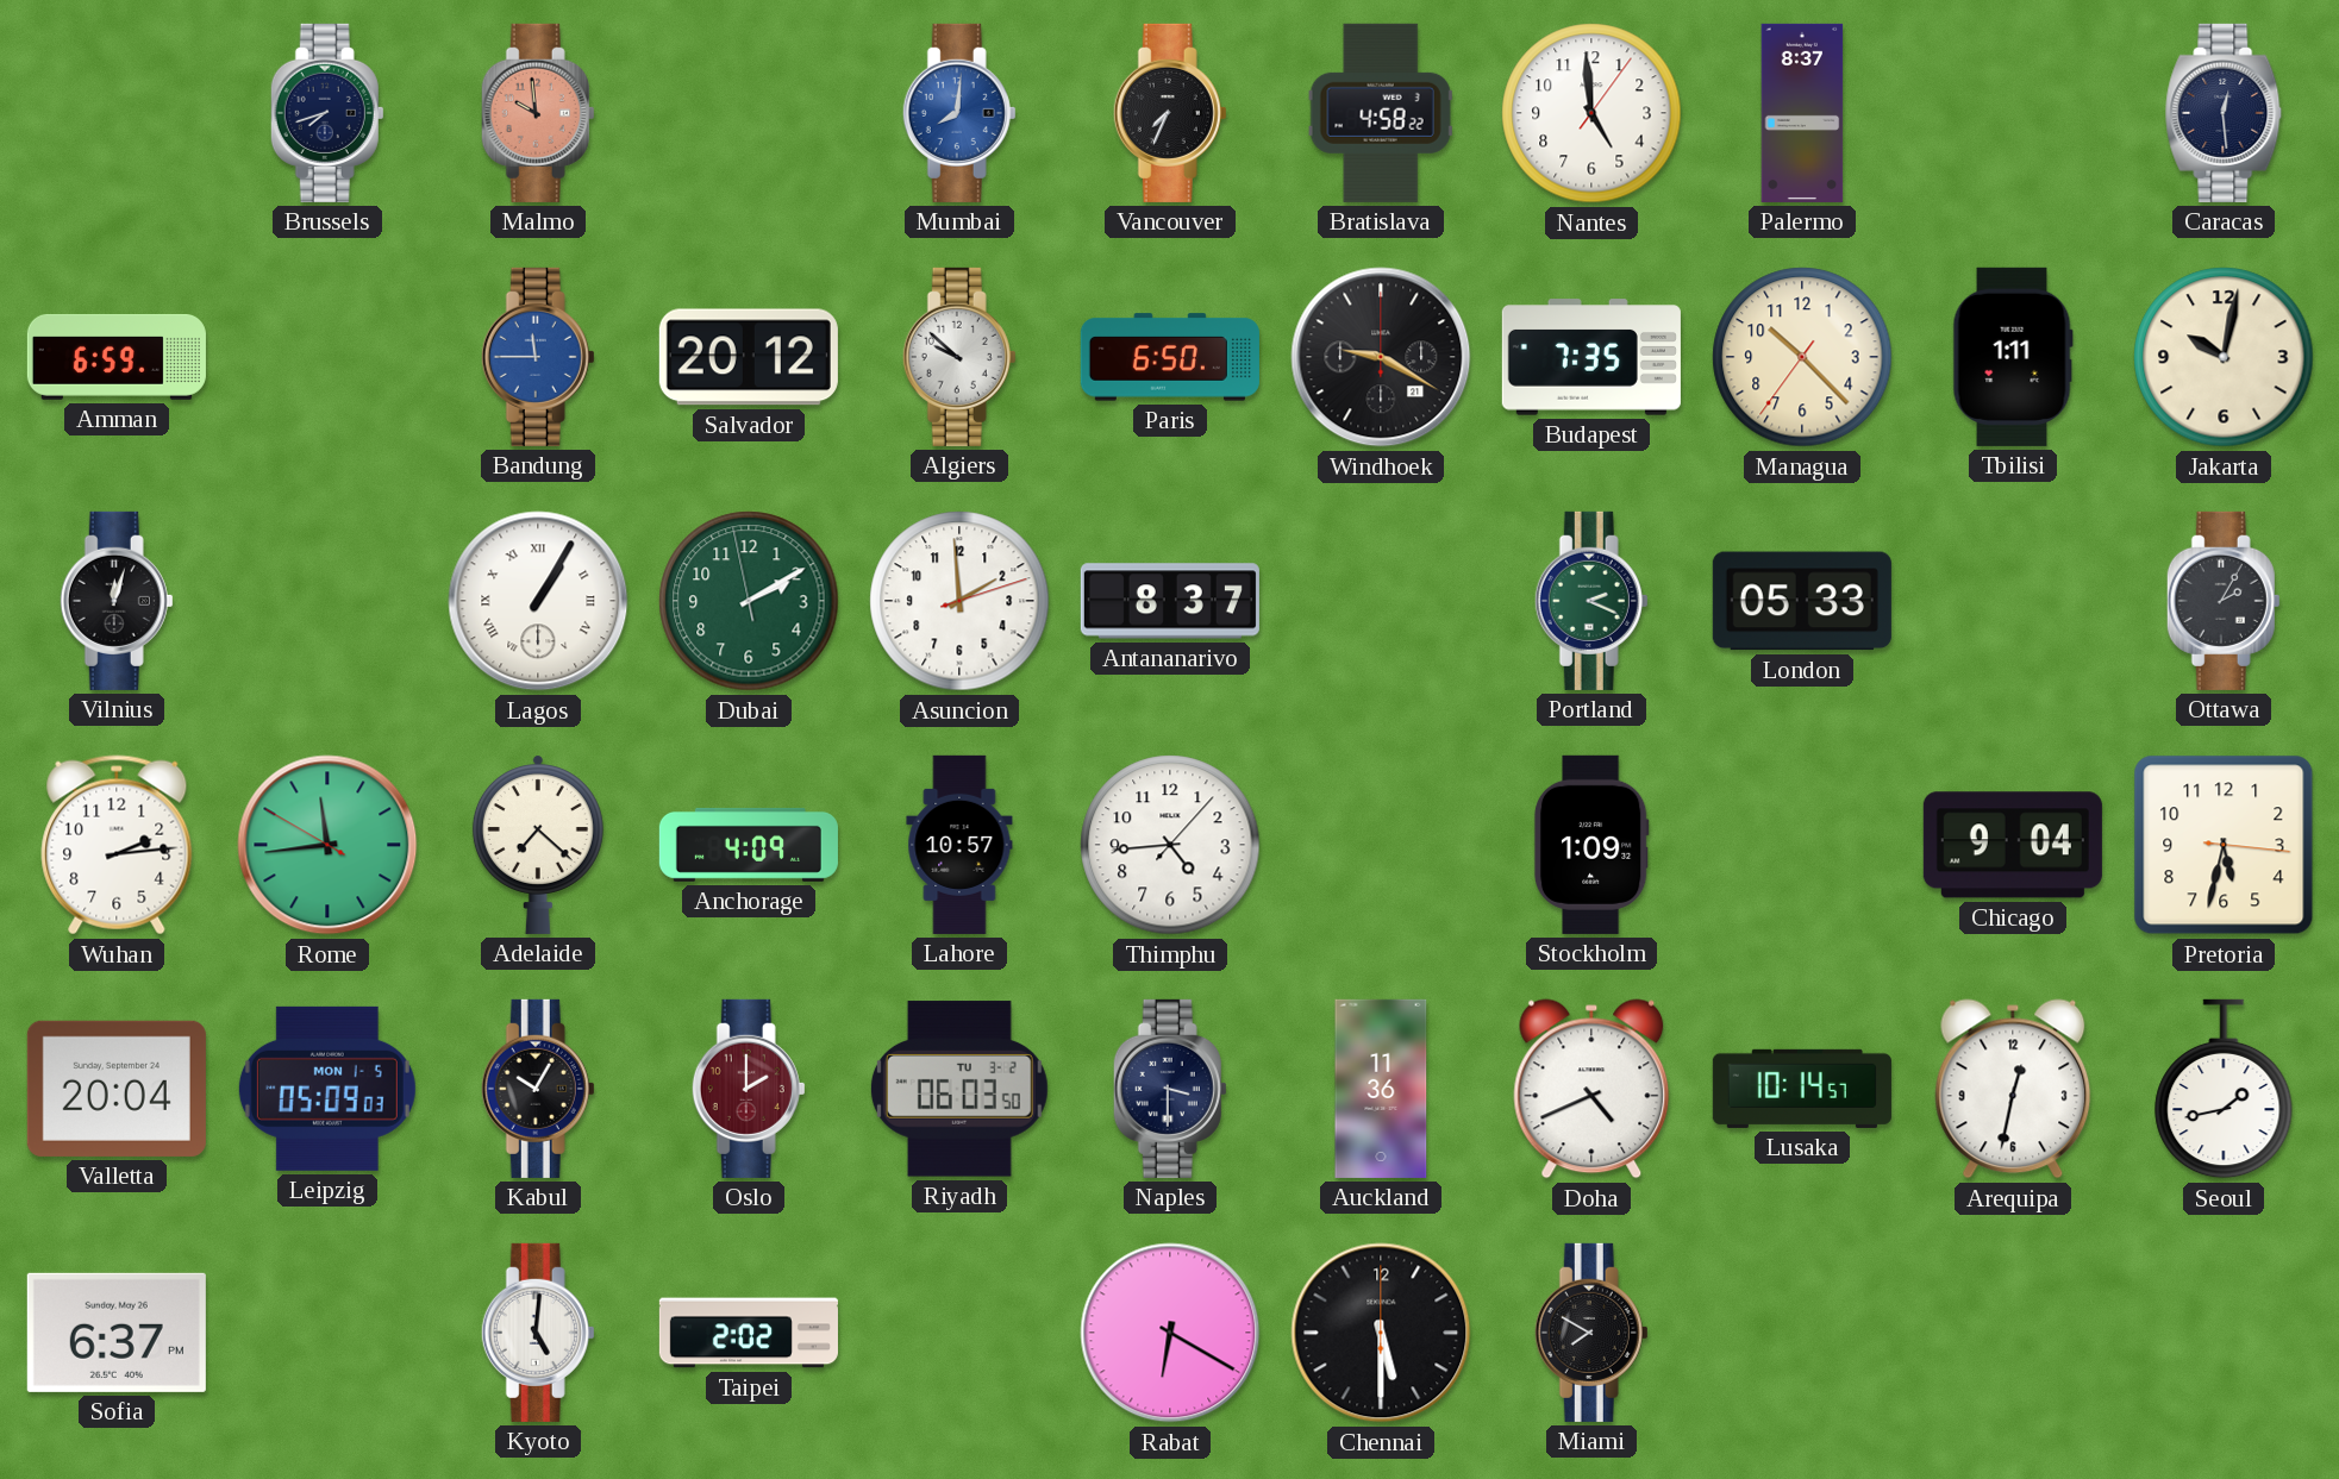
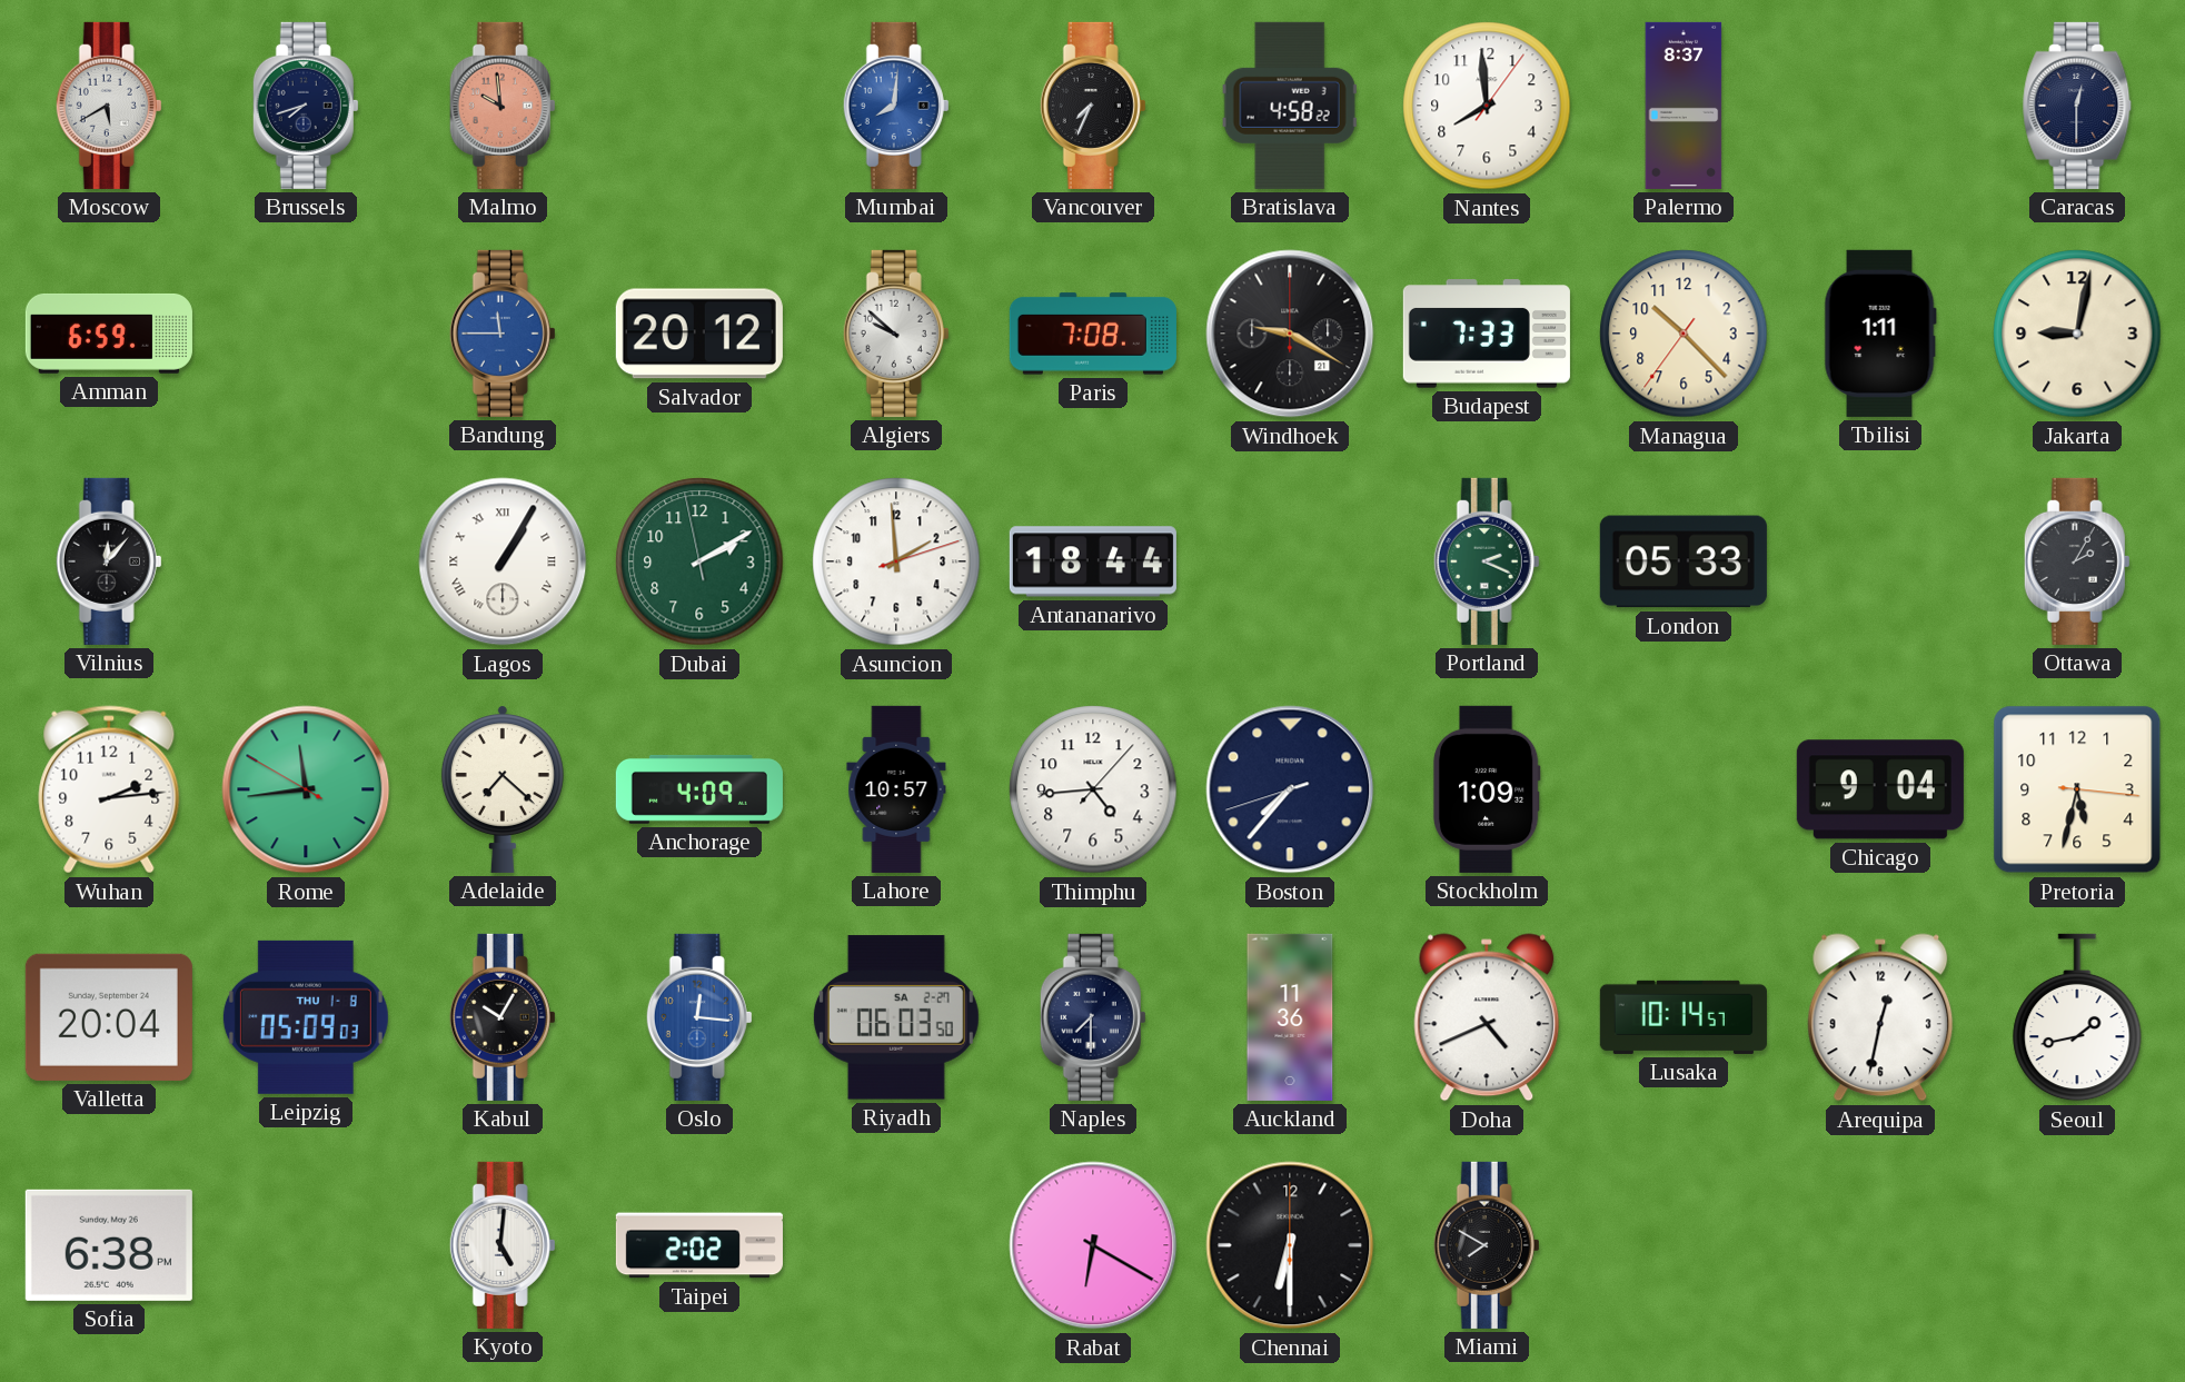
Moscow: none -> 5:40 (109, 106)
Nantes: 4:59 -> 7:59 (1487, 106)
Caracas: 12:29 -> 12:30 (2077, 106)
Paris: 6:50 -> 7:08 (1093, 334)
Budapest: 7:35 -> 7:33 (1487, 334)
Jakarta: 10:02 -> 9:02 (2077, 334)
Vilnius: 12:03 -> 12:07 (109, 561)
Antananarivo: 8:37 -> 18:44 (1093, 561)
Boston: none -> 7:36 (1290, 789)
Leipzig date: MON 1-5 -> THU 1-8 (306, 1017)
Oslo: 2:00 -> 12:16 (699, 1017)
Oslo dial: burgundy -> blue (699, 1017)
Riyadh date: TU 3-2 -> SA 2-27 (896, 1017)
Naples: 3:30 -> 7:30 (1093, 1017)
Sofia: 6:37 -> 6:38 (109, 1245)
Chennai: 5:30 -> 6:30 (1290, 1245)
